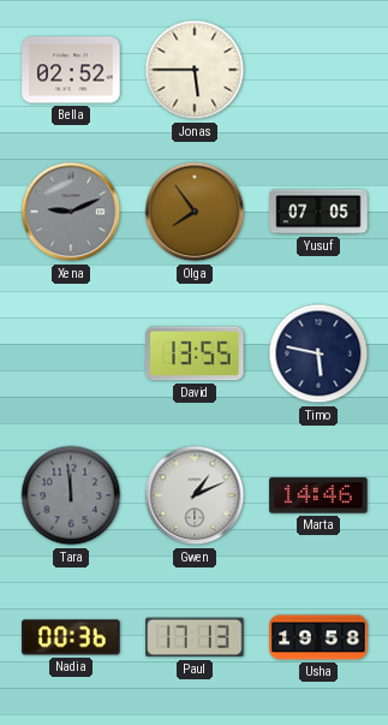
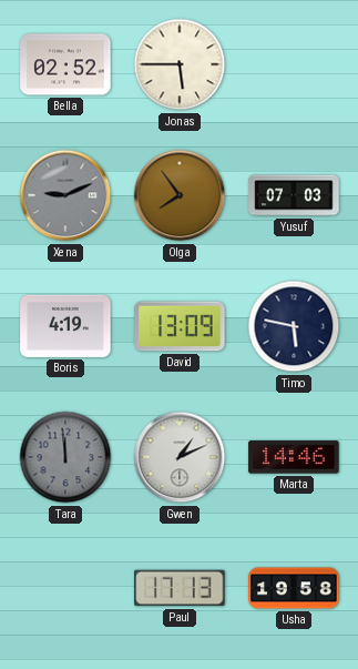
Yusuf: 07:05 -> 07:03 (294, 195)
Boris: none -> 4:19 (65, 326)
David: 13:55 -> 13:09 (180, 326)
Nadia: 00:36 -> none (71, 637)
